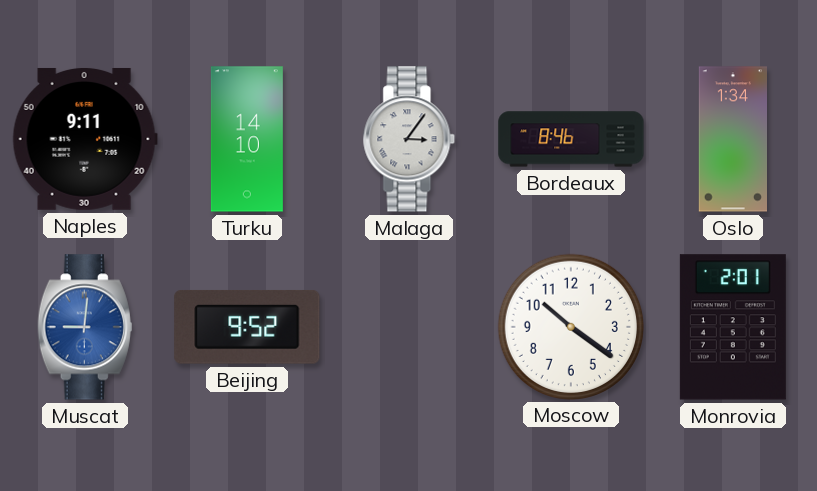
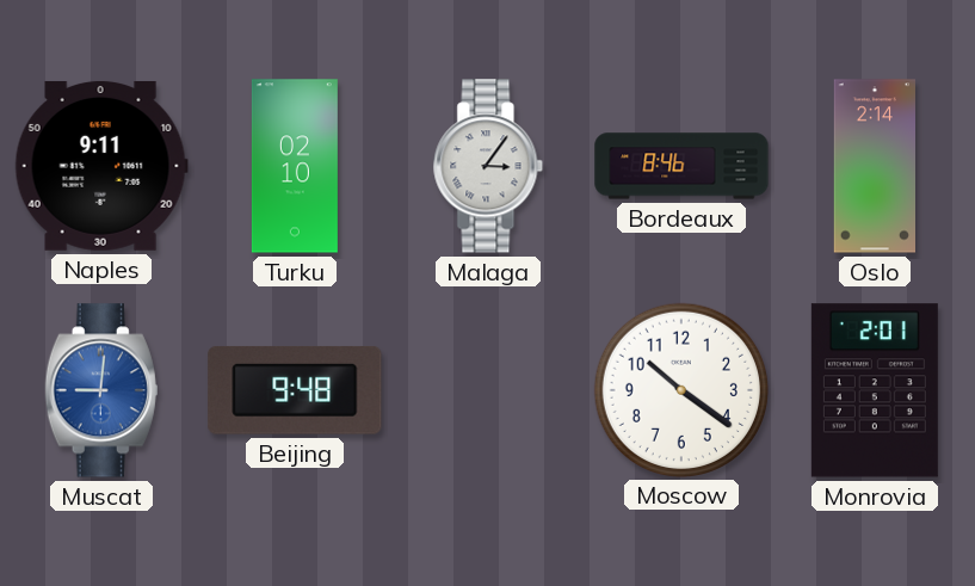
Turku: 14:10 -> 02:10 (295, 166)
Oslo: 1:34 -> 2:14 (874, 166)
Beijing: 9:52 -> 9:48 (295, 390)
